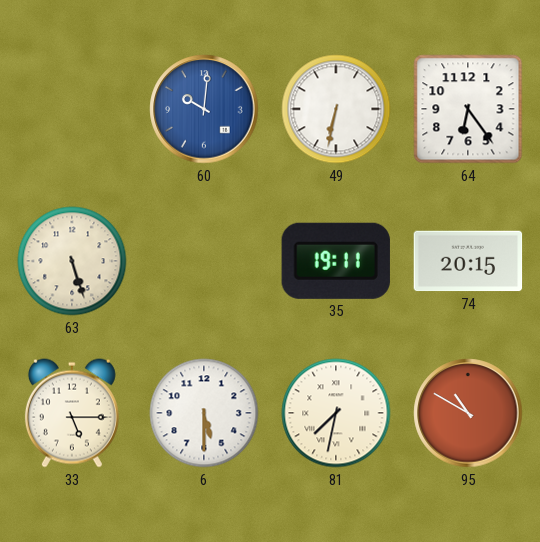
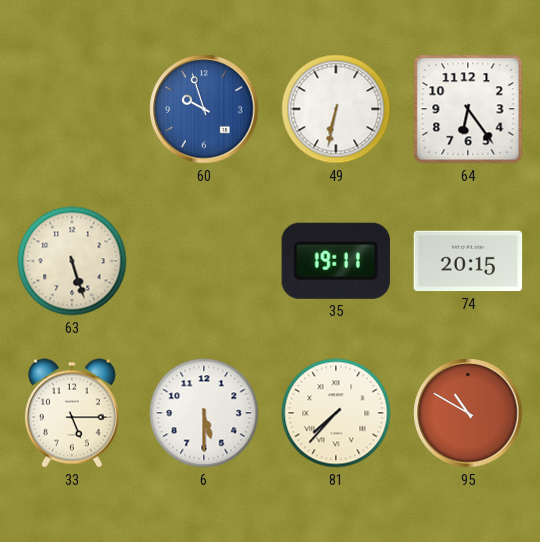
60: 10:01 -> 9:57 (204, 109)
81: 7:32 -> 7:37 (336, 413)
